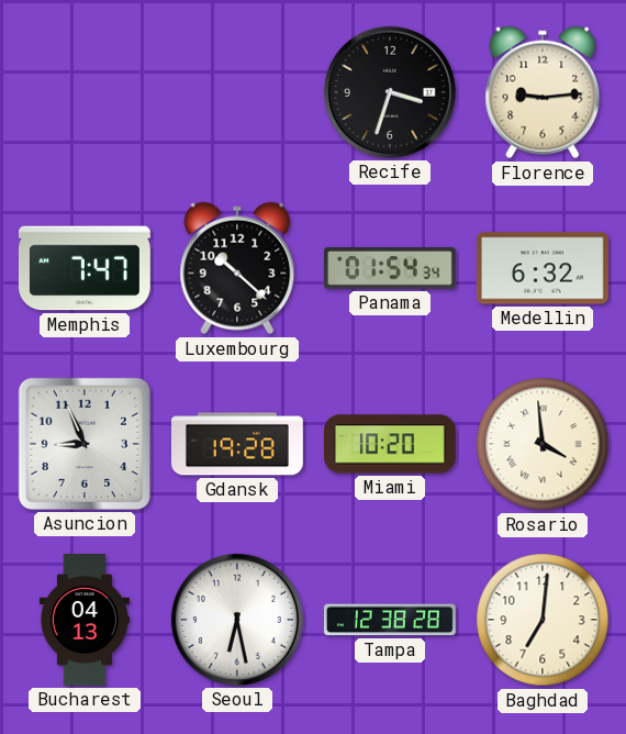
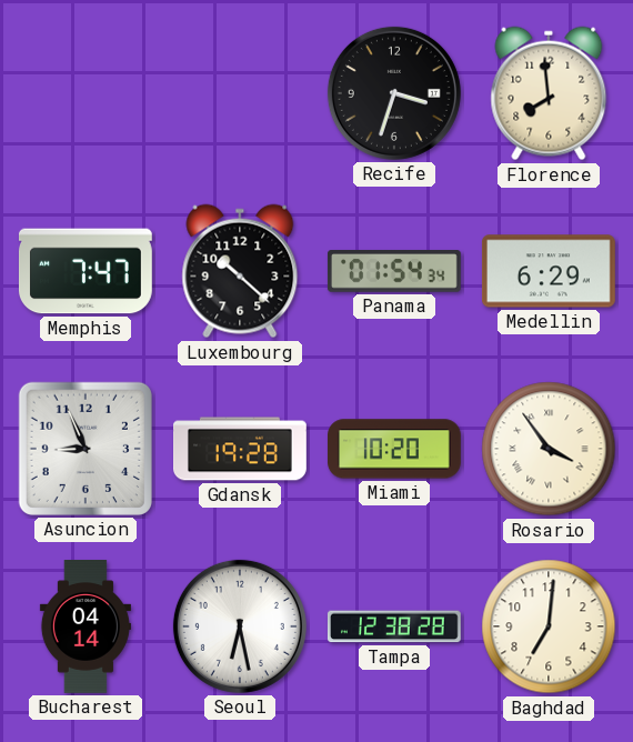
Florence: 9:14 -> 7:59 (549, 93)
Medellin: 6:32 -> 6:29 (549, 271)
Rosario: 3:59 -> 3:54 (549, 449)
Bucharest: 04:13 -> 04:14 (86, 628)
